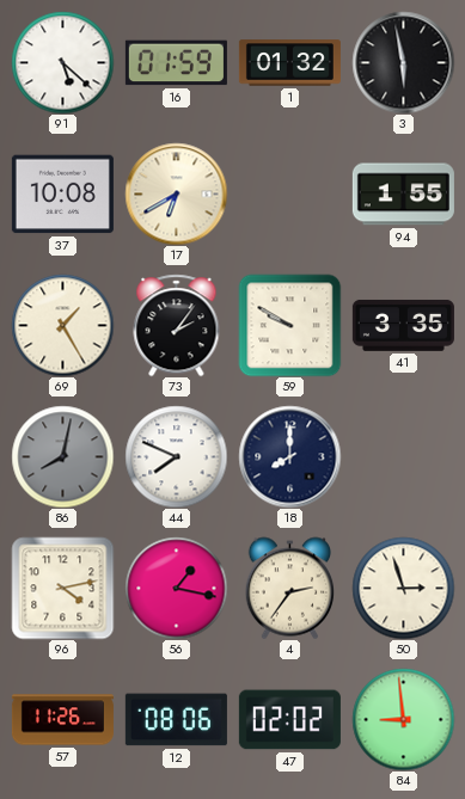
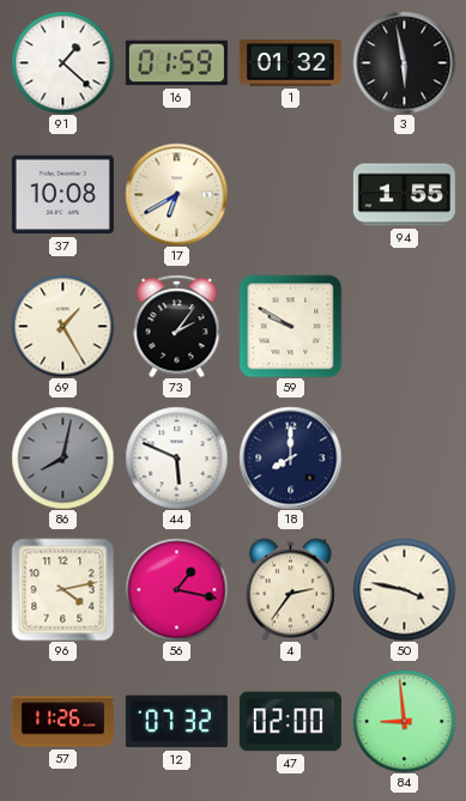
91: 5:22 -> 1:22 (62, 62)
41: 3:35 -> none (403, 325)
44: 7:49 -> 5:49 (176, 457)
50: 2:57 -> 3:47 (404, 589)
12: 08:06 -> 07:32 (176, 722)
47: 02:02 -> 02:00 (290, 722)
